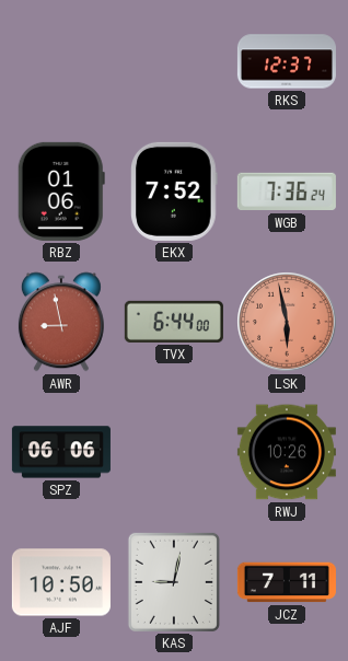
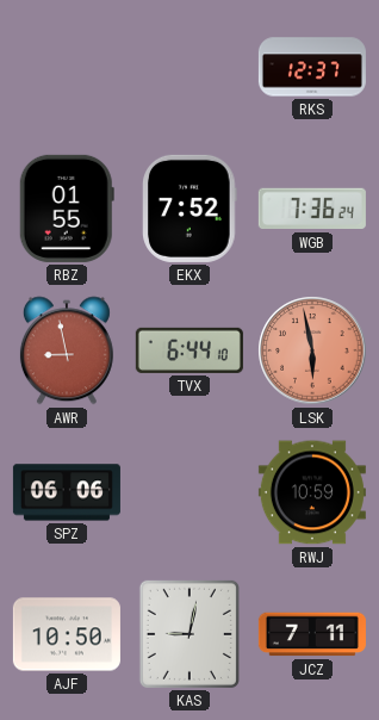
RBZ: 01:06 -> 01:55 (67, 209)
TVX: 6:44:00 -> 6:44:10 (189, 350)
RWJ: 10:26 -> 10:59 (312, 492)
